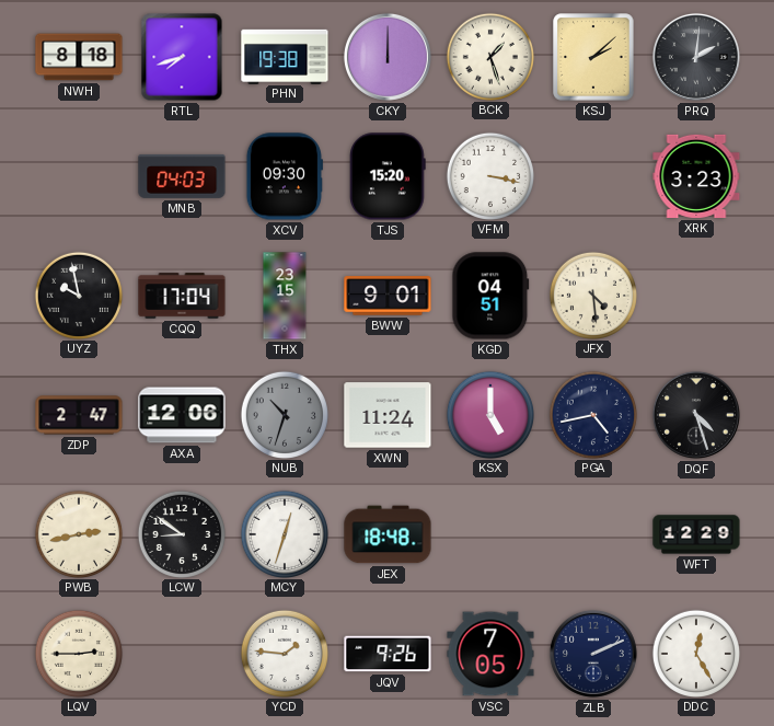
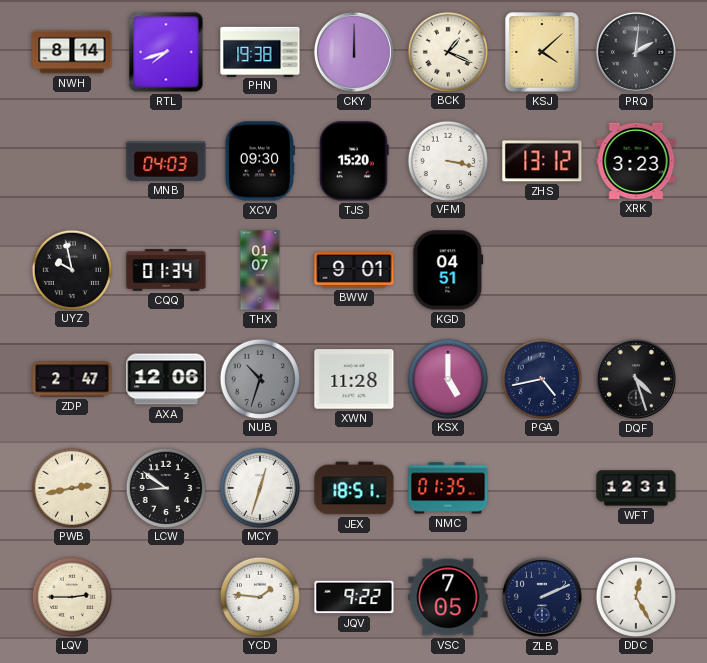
NWH: 8:18 -> 8:14 (72, 52)
BCK: 1:27 -> 1:19 (447, 51)
KSJ: 2:08 -> 4:08 (542, 52)
ZHS: none -> 13:12 (542, 161)
CQQ: 17:04 -> 01:34 (166, 270)
THX: 23:15 -> 01:07 (260, 270)
JFX: 4:29 -> none (592, 295)
XWN: 11:24 -> 11:28 (354, 379)
JEX: 18:48 -> 18:51 (354, 488)
NMC: none -> 01:35 (448, 488)
WFT: 12:29 -> 12:31 (636, 488)
JQV: 9:26 -> 9:22 (354, 597)
